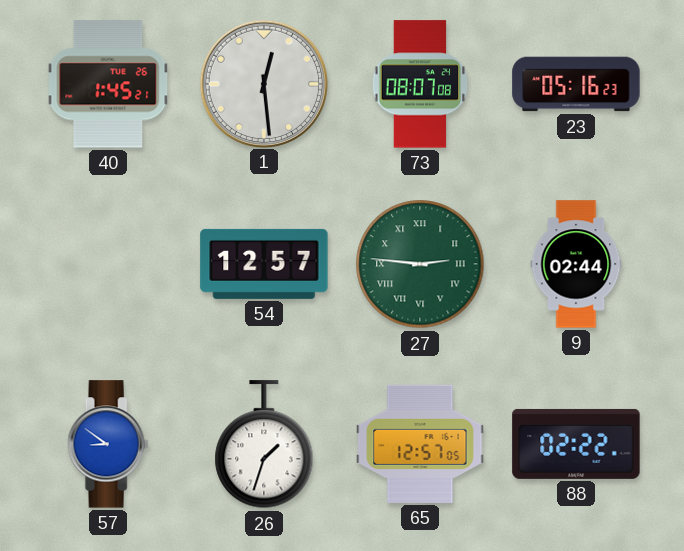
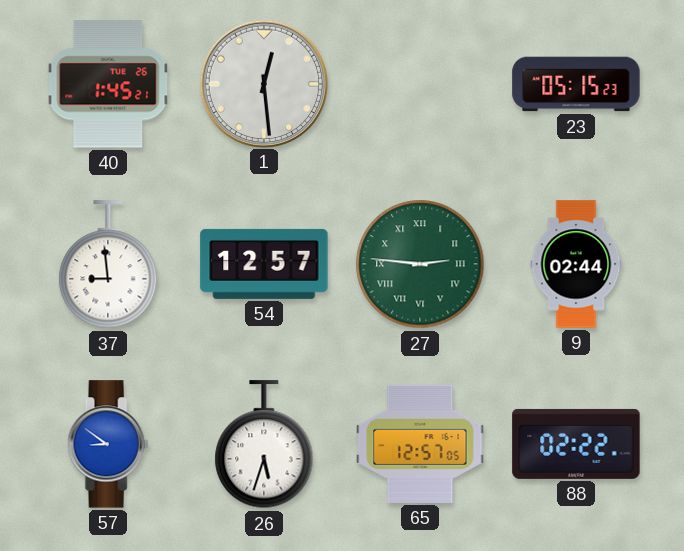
73: 08:07 -> none (420, 84)
23: 05:16 -> 05:15 (576, 84)
37: none -> 8:59 (108, 265)
26: 1:33 -> 5:33 (264, 445)
